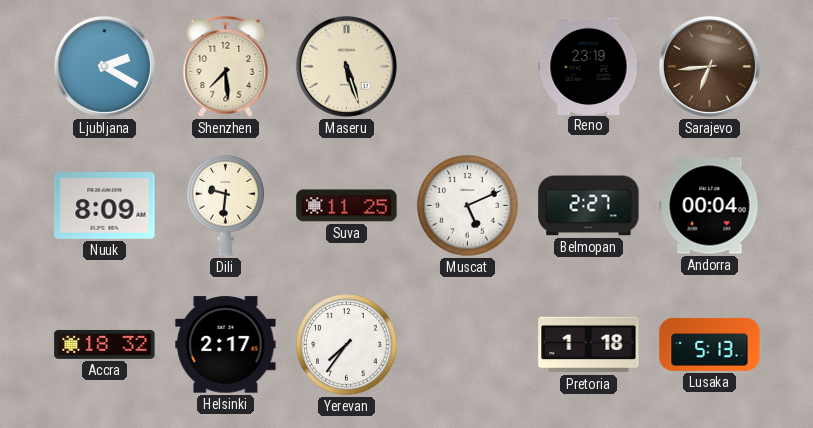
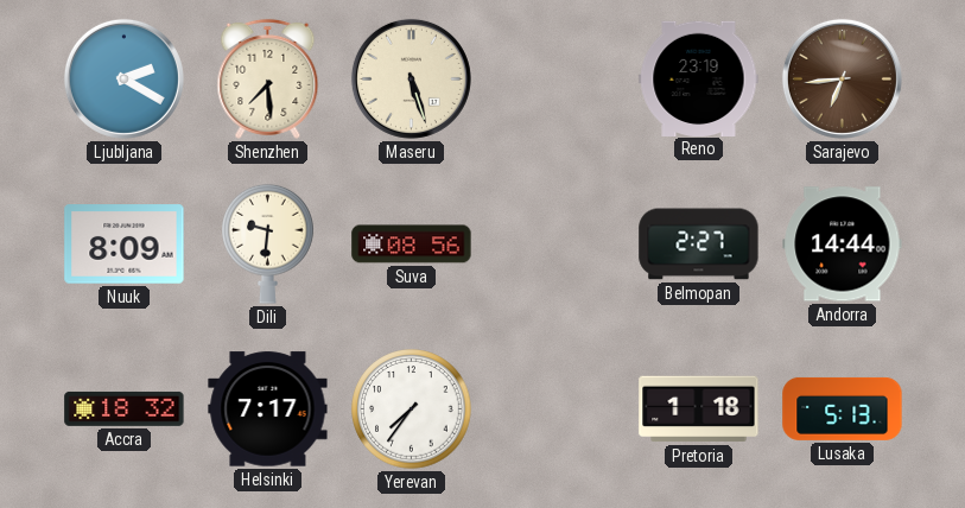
Suva: 11:25 -> 08:56 (412, 245)
Muscat: 5:11 -> none (468, 206)
Andorra: 00:04 -> 14:44 (843, 245)
Helsinki: 2:17 -> 7:17 (268, 409)
